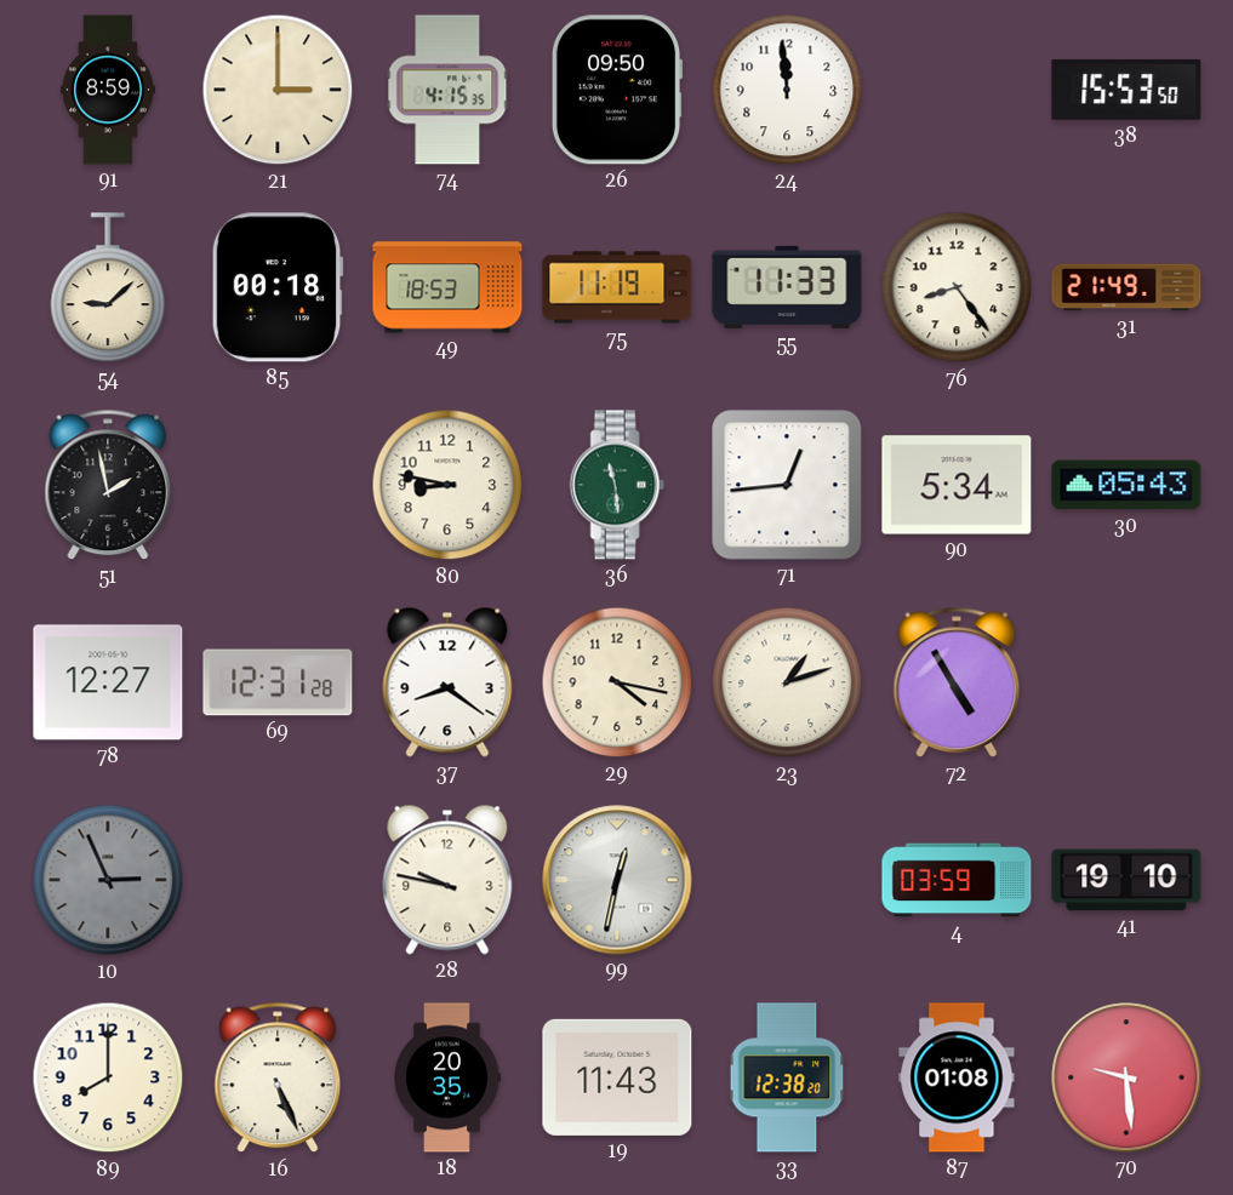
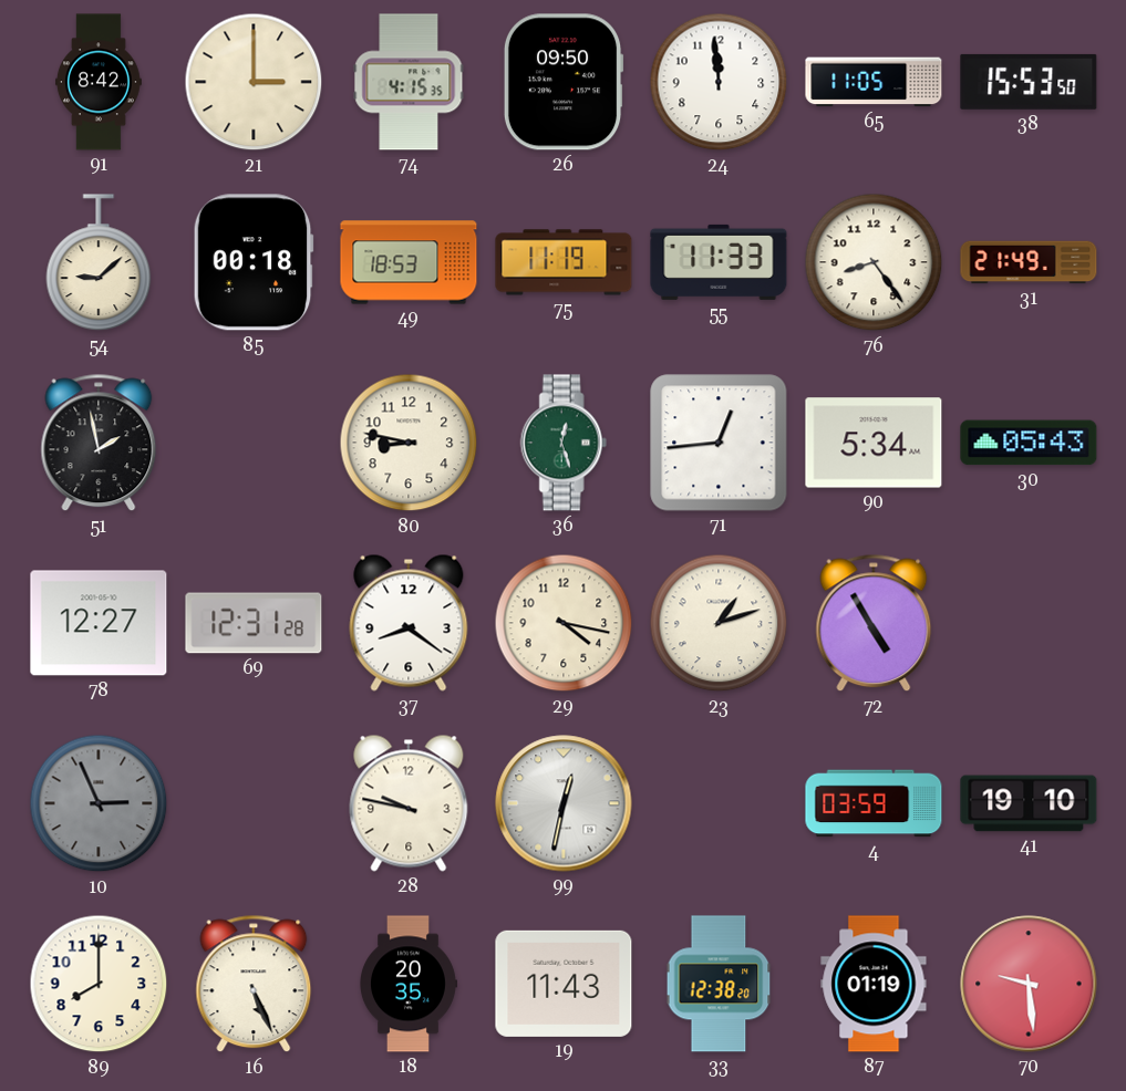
91: 8:59 -> 8:42 (99, 82)
65: none -> 11:05 (874, 82)
36: 11:29 -> 12:27 (564, 443)
87: 01:08 -> 01:19 (874, 984)
